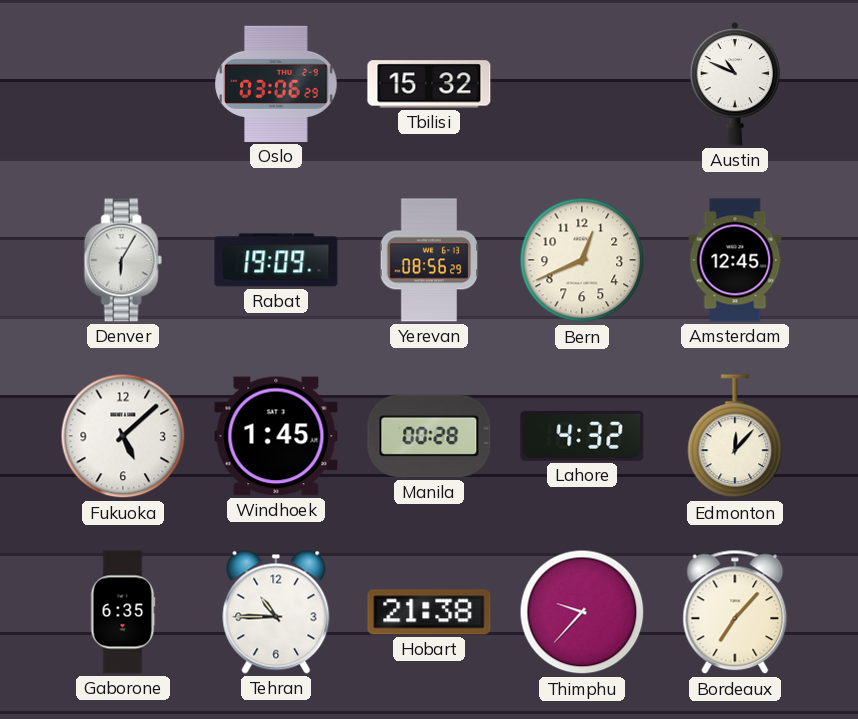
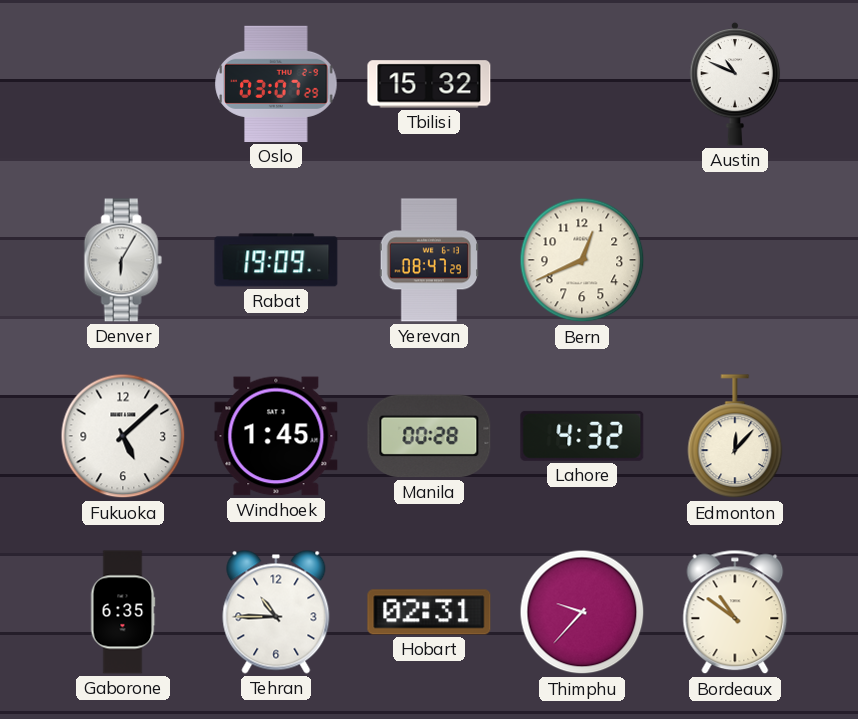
Oslo: 03:06 -> 03:07 (276, 84)
Yerevan: 08:56 -> 08:47 (429, 260)
Amsterdam: 12:45 -> none (735, 260)
Hobart: 21:38 -> 02:31 (429, 612)
Bordeaux: 7:07 -> 10:51 (735, 612)
